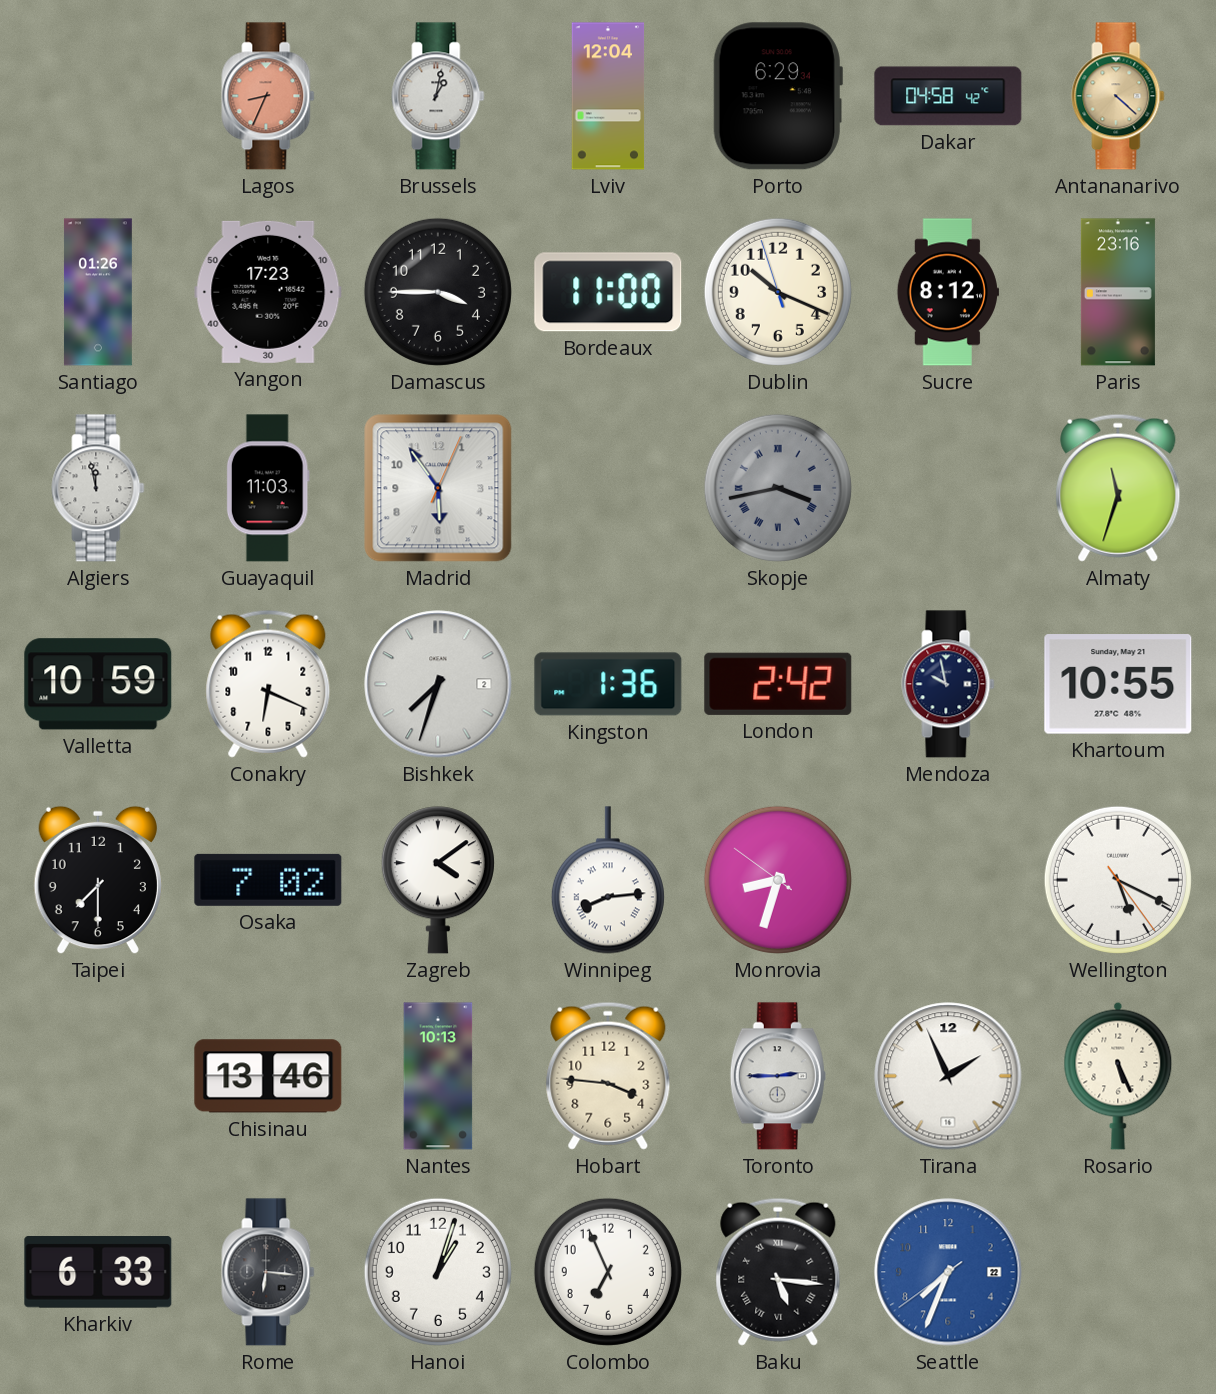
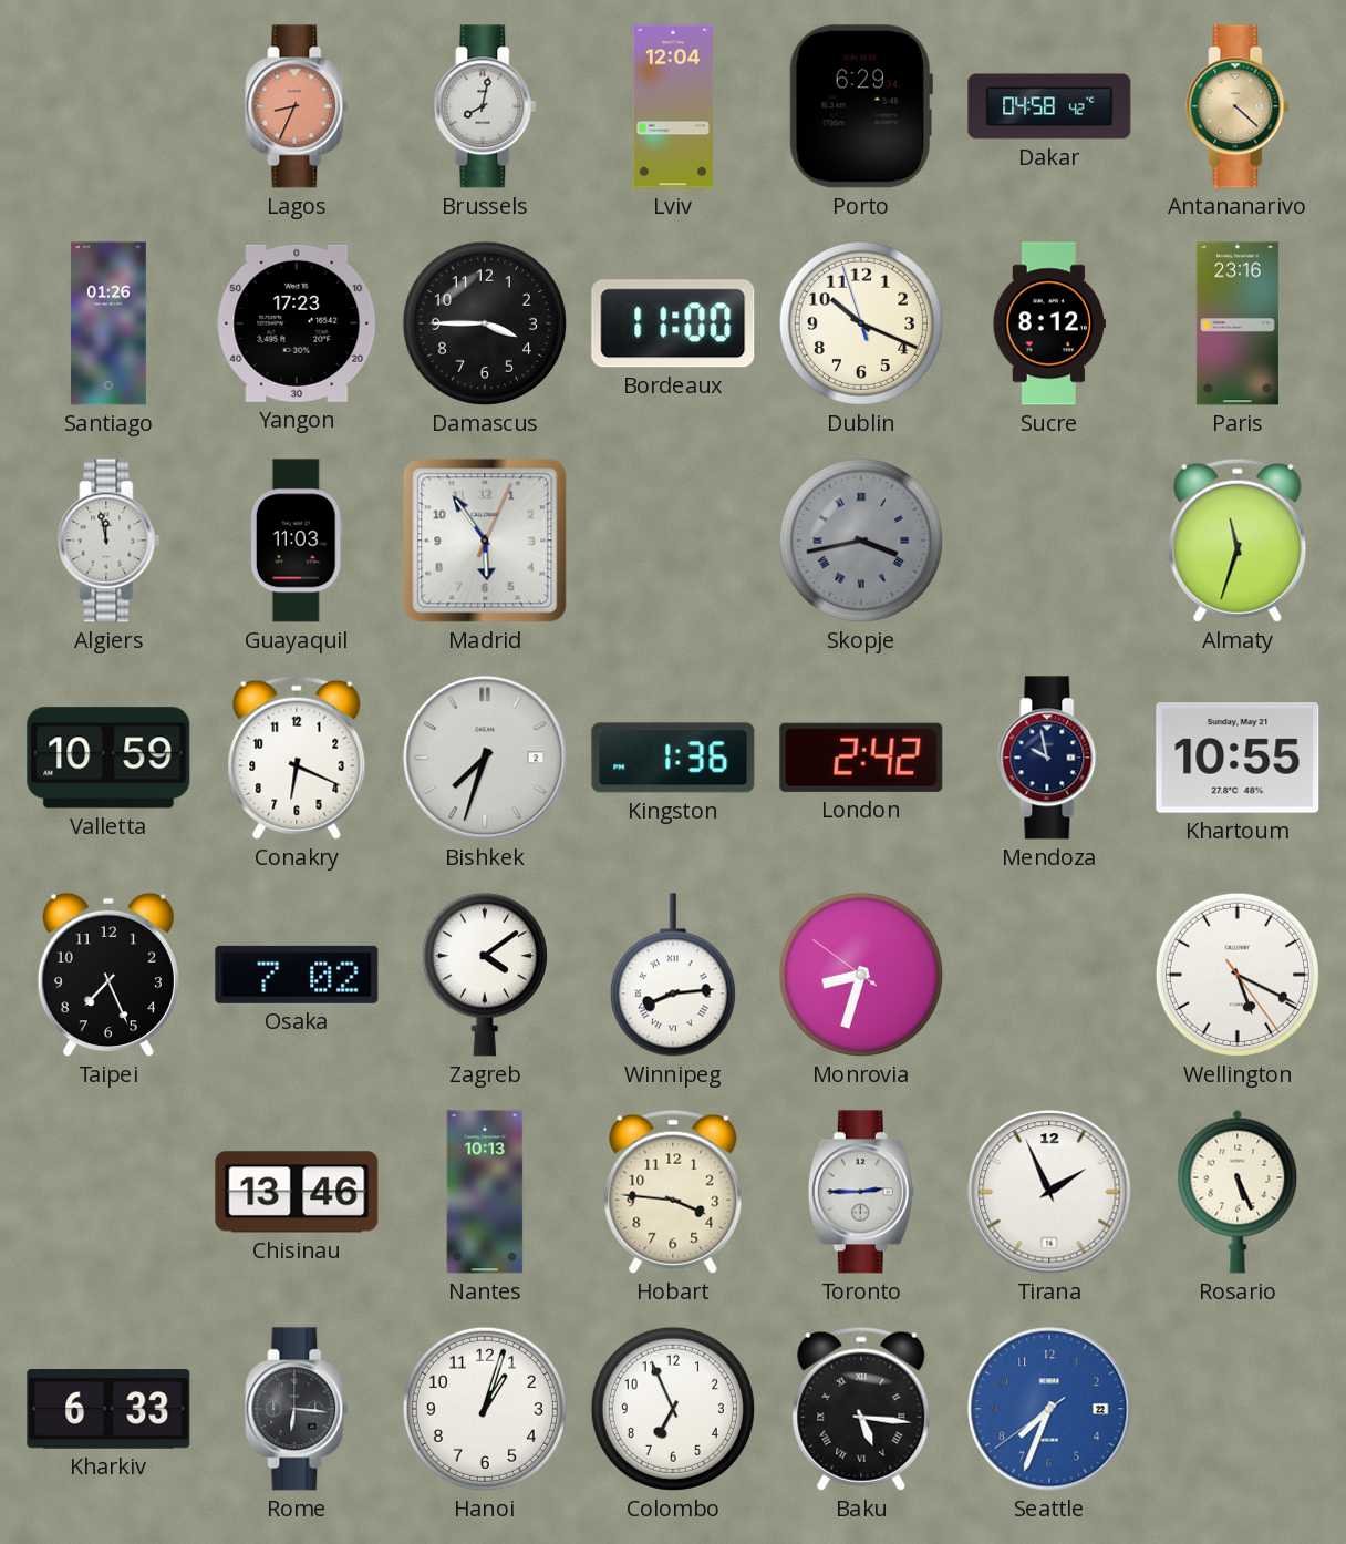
Brussels: 1:02 -> 8:02 (485, 106)
Taipei: 7:30 -> 7:26 (108, 975)
